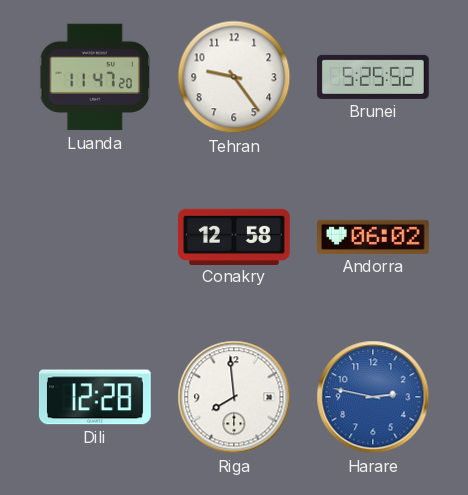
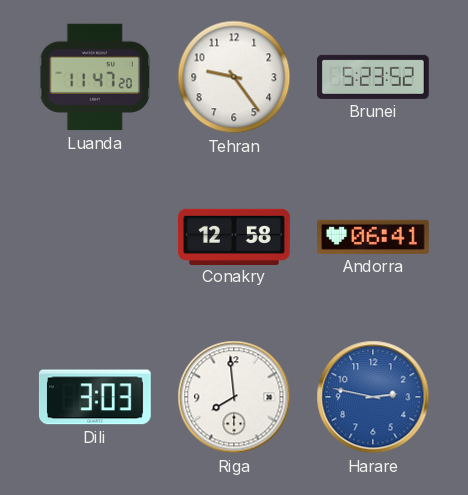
Brunei: 5:25 -> 5:23 (374, 77)
Andorra: 06:02 -> 06:41 (374, 237)
Dili: 12:28 -> 3:03 (95, 397)
